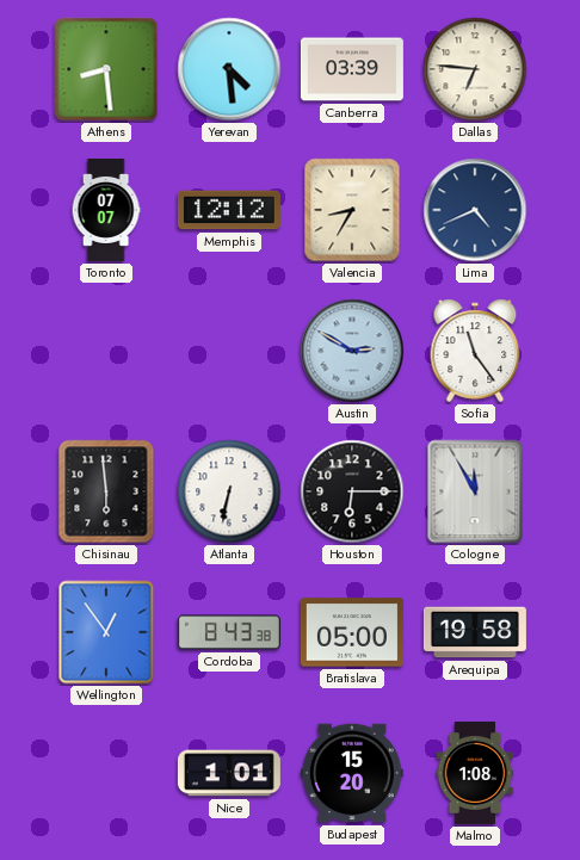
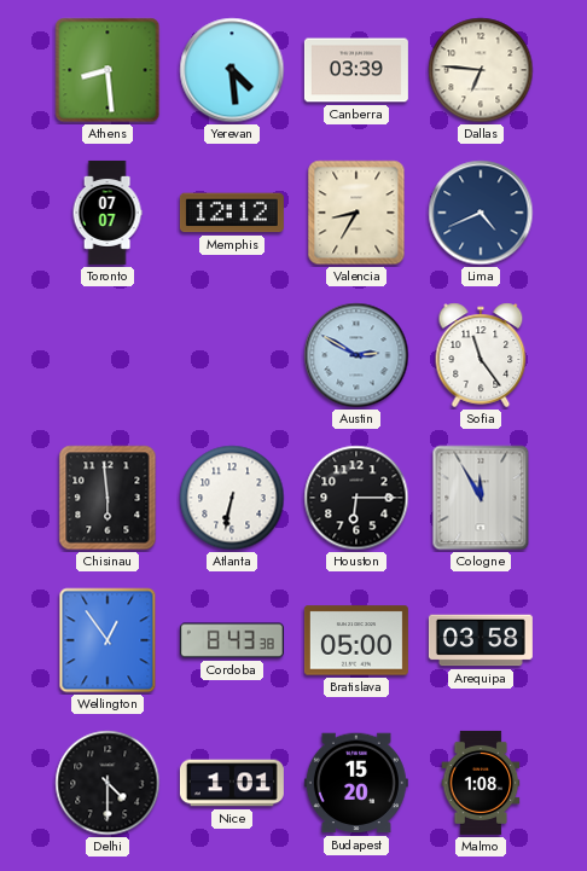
Arequipa: 19:58 -> 03:58 (481, 640)
Delhi: none -> 4:30 (107, 783)
